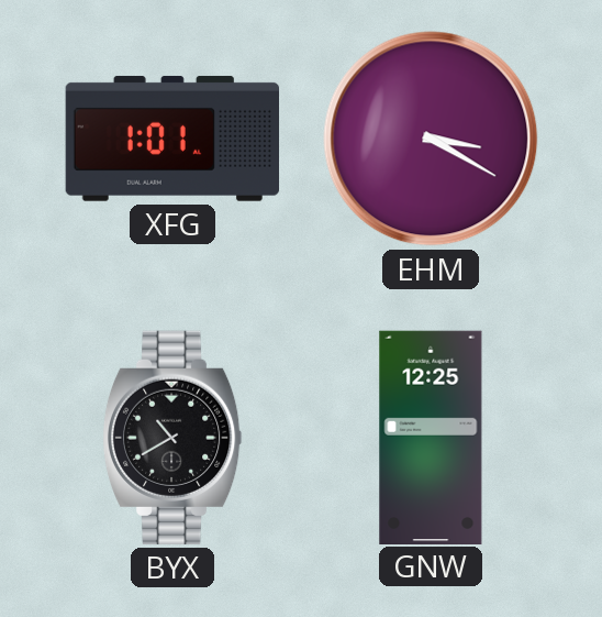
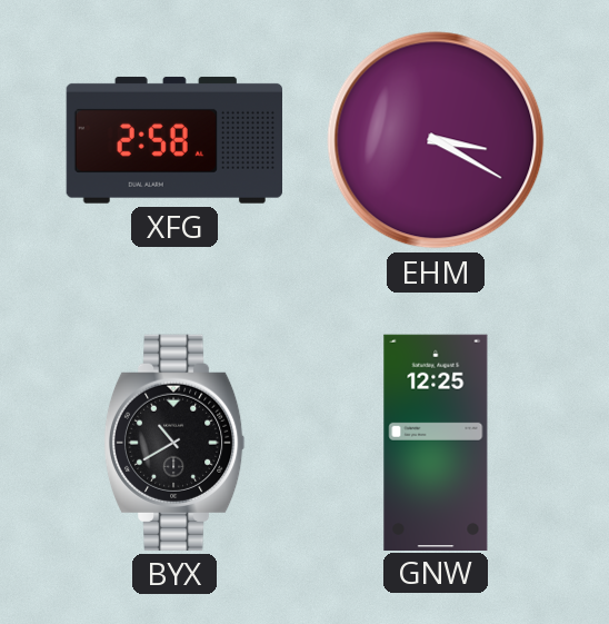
XFG: 1:01 -> 2:58 (173, 140)
